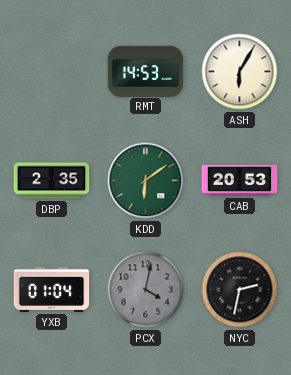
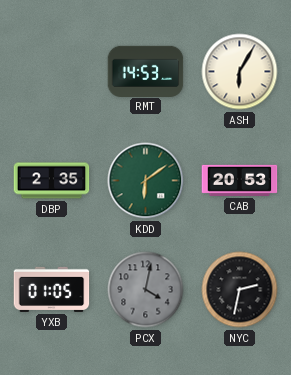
YXB: 01:04 -> 01:05 (52, 289)
